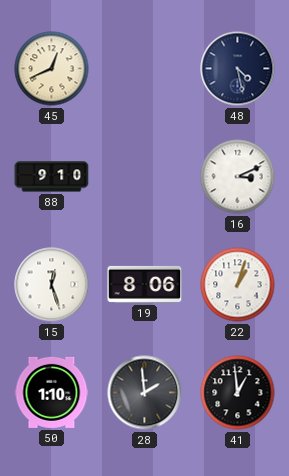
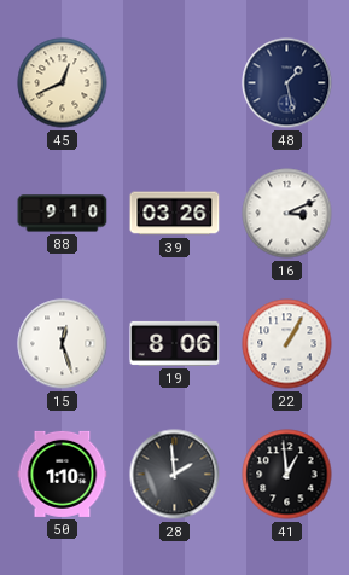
48: 4:28 -> 1:28 (287, 83)
39: none -> 03:26 (175, 214)
22: 1:03 -> 1:05 (287, 344)
